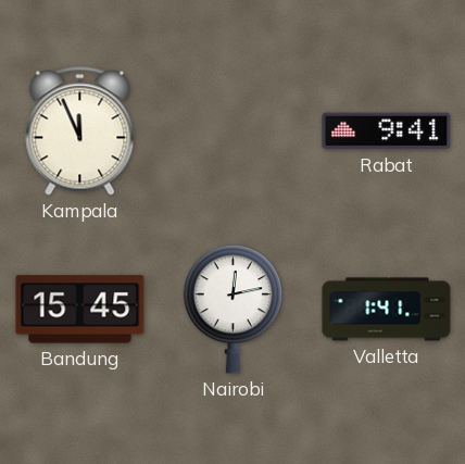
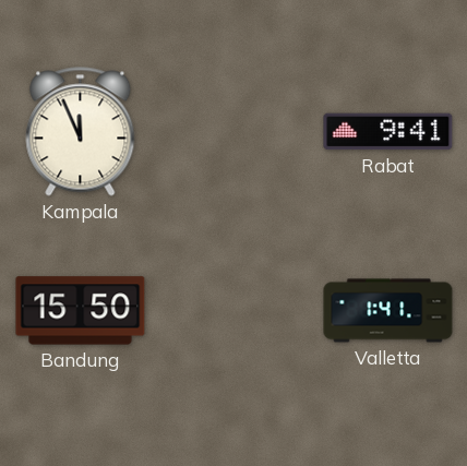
Bandung: 15:45 -> 15:50 (81, 311)
Nairobi: 12:13 -> none (232, 310)
